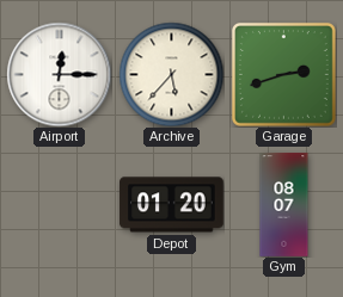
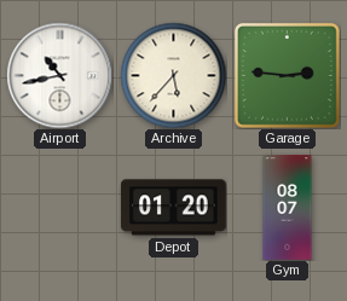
Airport: 12:15 -> 10:43 (59, 75)
Garage: 2:42 -> 2:46 (287, 75)
